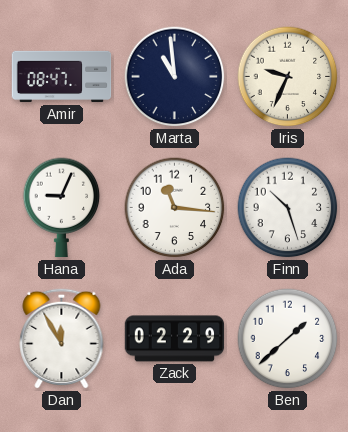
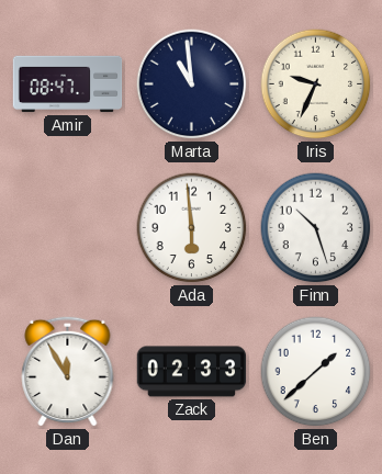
Hana: 9:04 -> none (62, 208)
Ada: 11:16 -> 5:59 (192, 228)
Zack: 02:29 -> 02:33 (192, 372)
